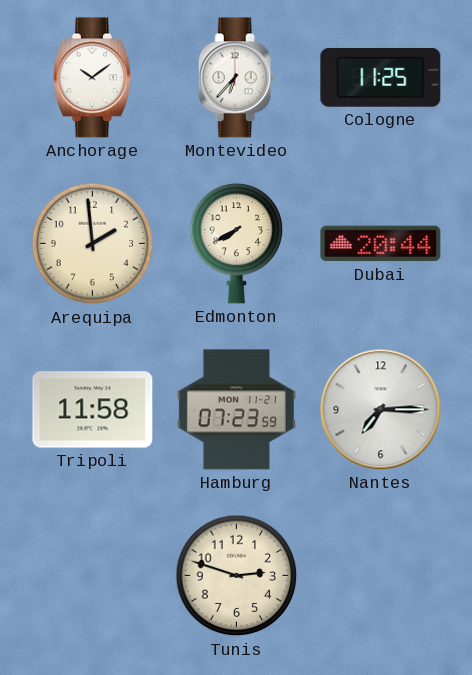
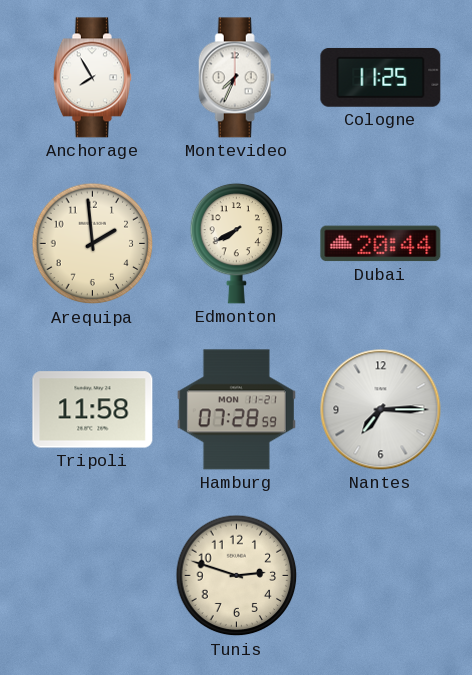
Anchorage: 10:09 -> 7:55 (92, 78)
Montevideo: 6:37 -> 7:34 (236, 78)
Hamburg: 07:23 -> 07:28 (236, 410)
